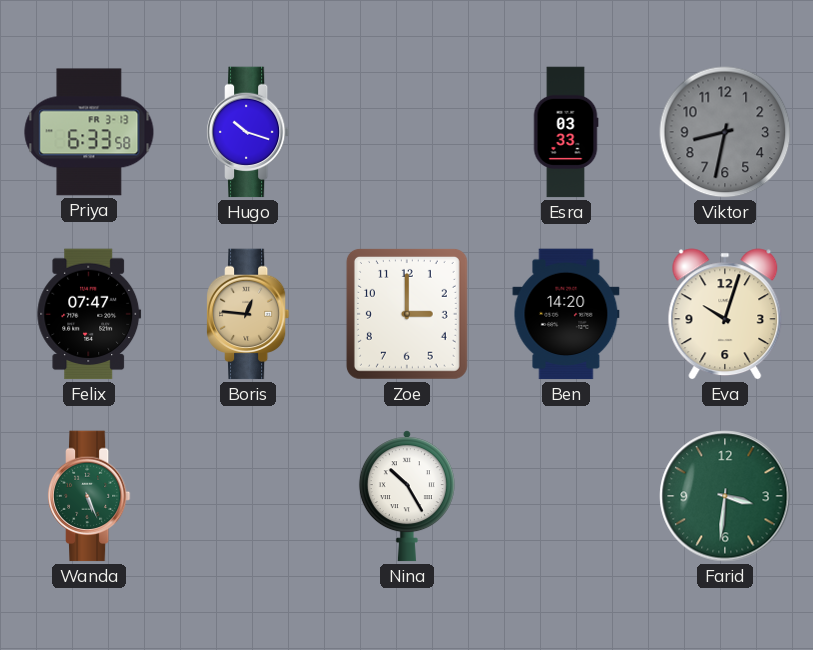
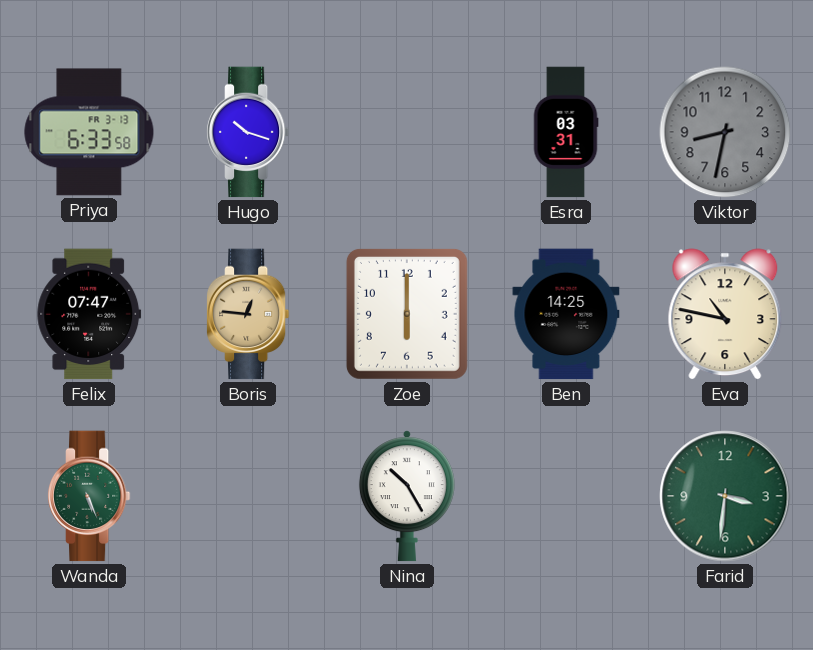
Esra: 03:33 -> 03:31 (566, 132)
Zoe: 3:00 -> 6:00 (407, 314)
Ben: 14:20 -> 14:25 (566, 314)
Eva: 10:03 -> 10:47 (725, 314)
